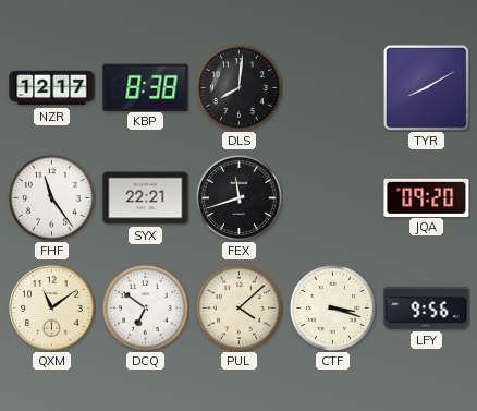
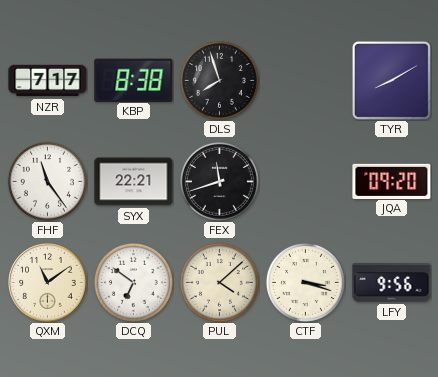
NZR: 12:17 -> 7:17 (48, 81)
DLS: 8:01 -> 7:57 (219, 80)
